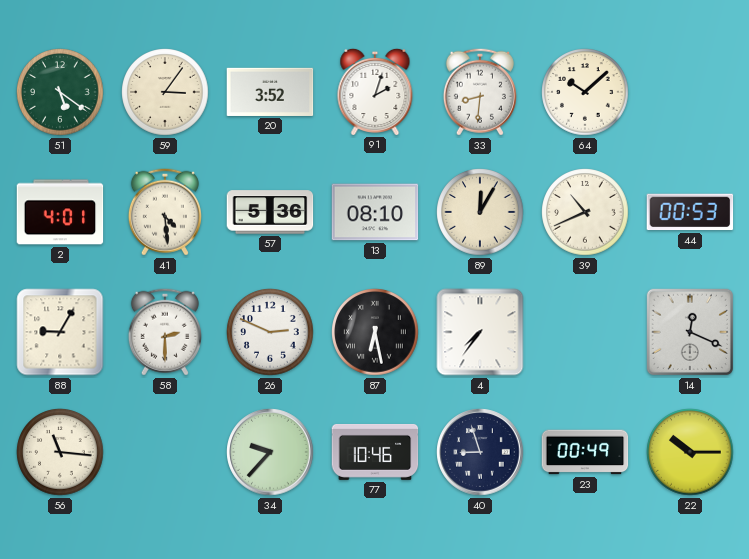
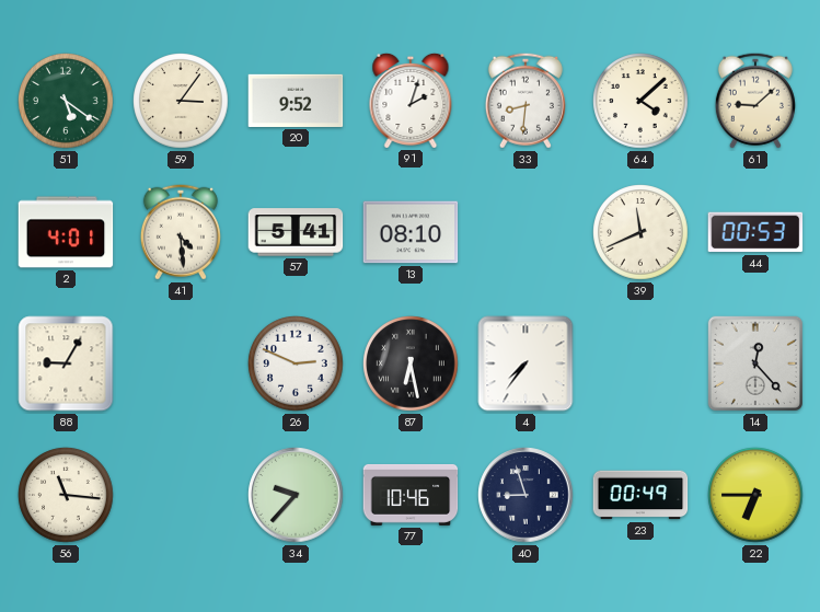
20: 3:52 -> 9:52 (296, 101)
64: 10:08 -> 4:08 (640, 101)
61: none -> 9:08 (755, 101)
57: 5:36 -> 5:41 (296, 232)
89: 12:05 -> none (480, 212)
39: 10:41 -> 11:41 (640, 232)
58: 2:30 -> none (165, 332)
14: 12:19 -> 12:23 (755, 363)
22: 10:15 -> 6:45 (755, 495)
